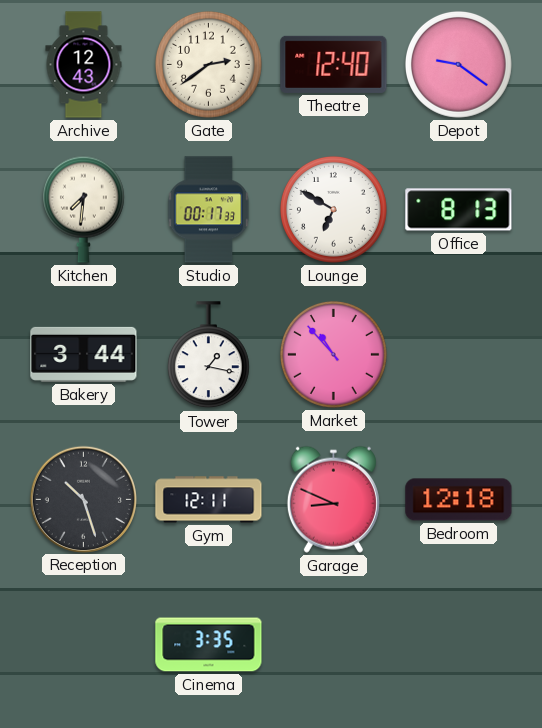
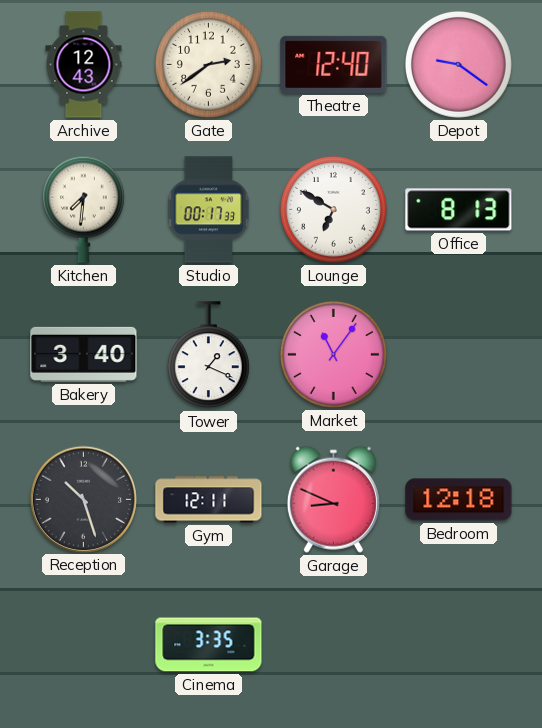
Bakery: 3:44 -> 3:40 (84, 354)
Tower: 1:17 -> 1:19 (208, 355)
Market: 10:53 -> 11:06 (333, 354)
